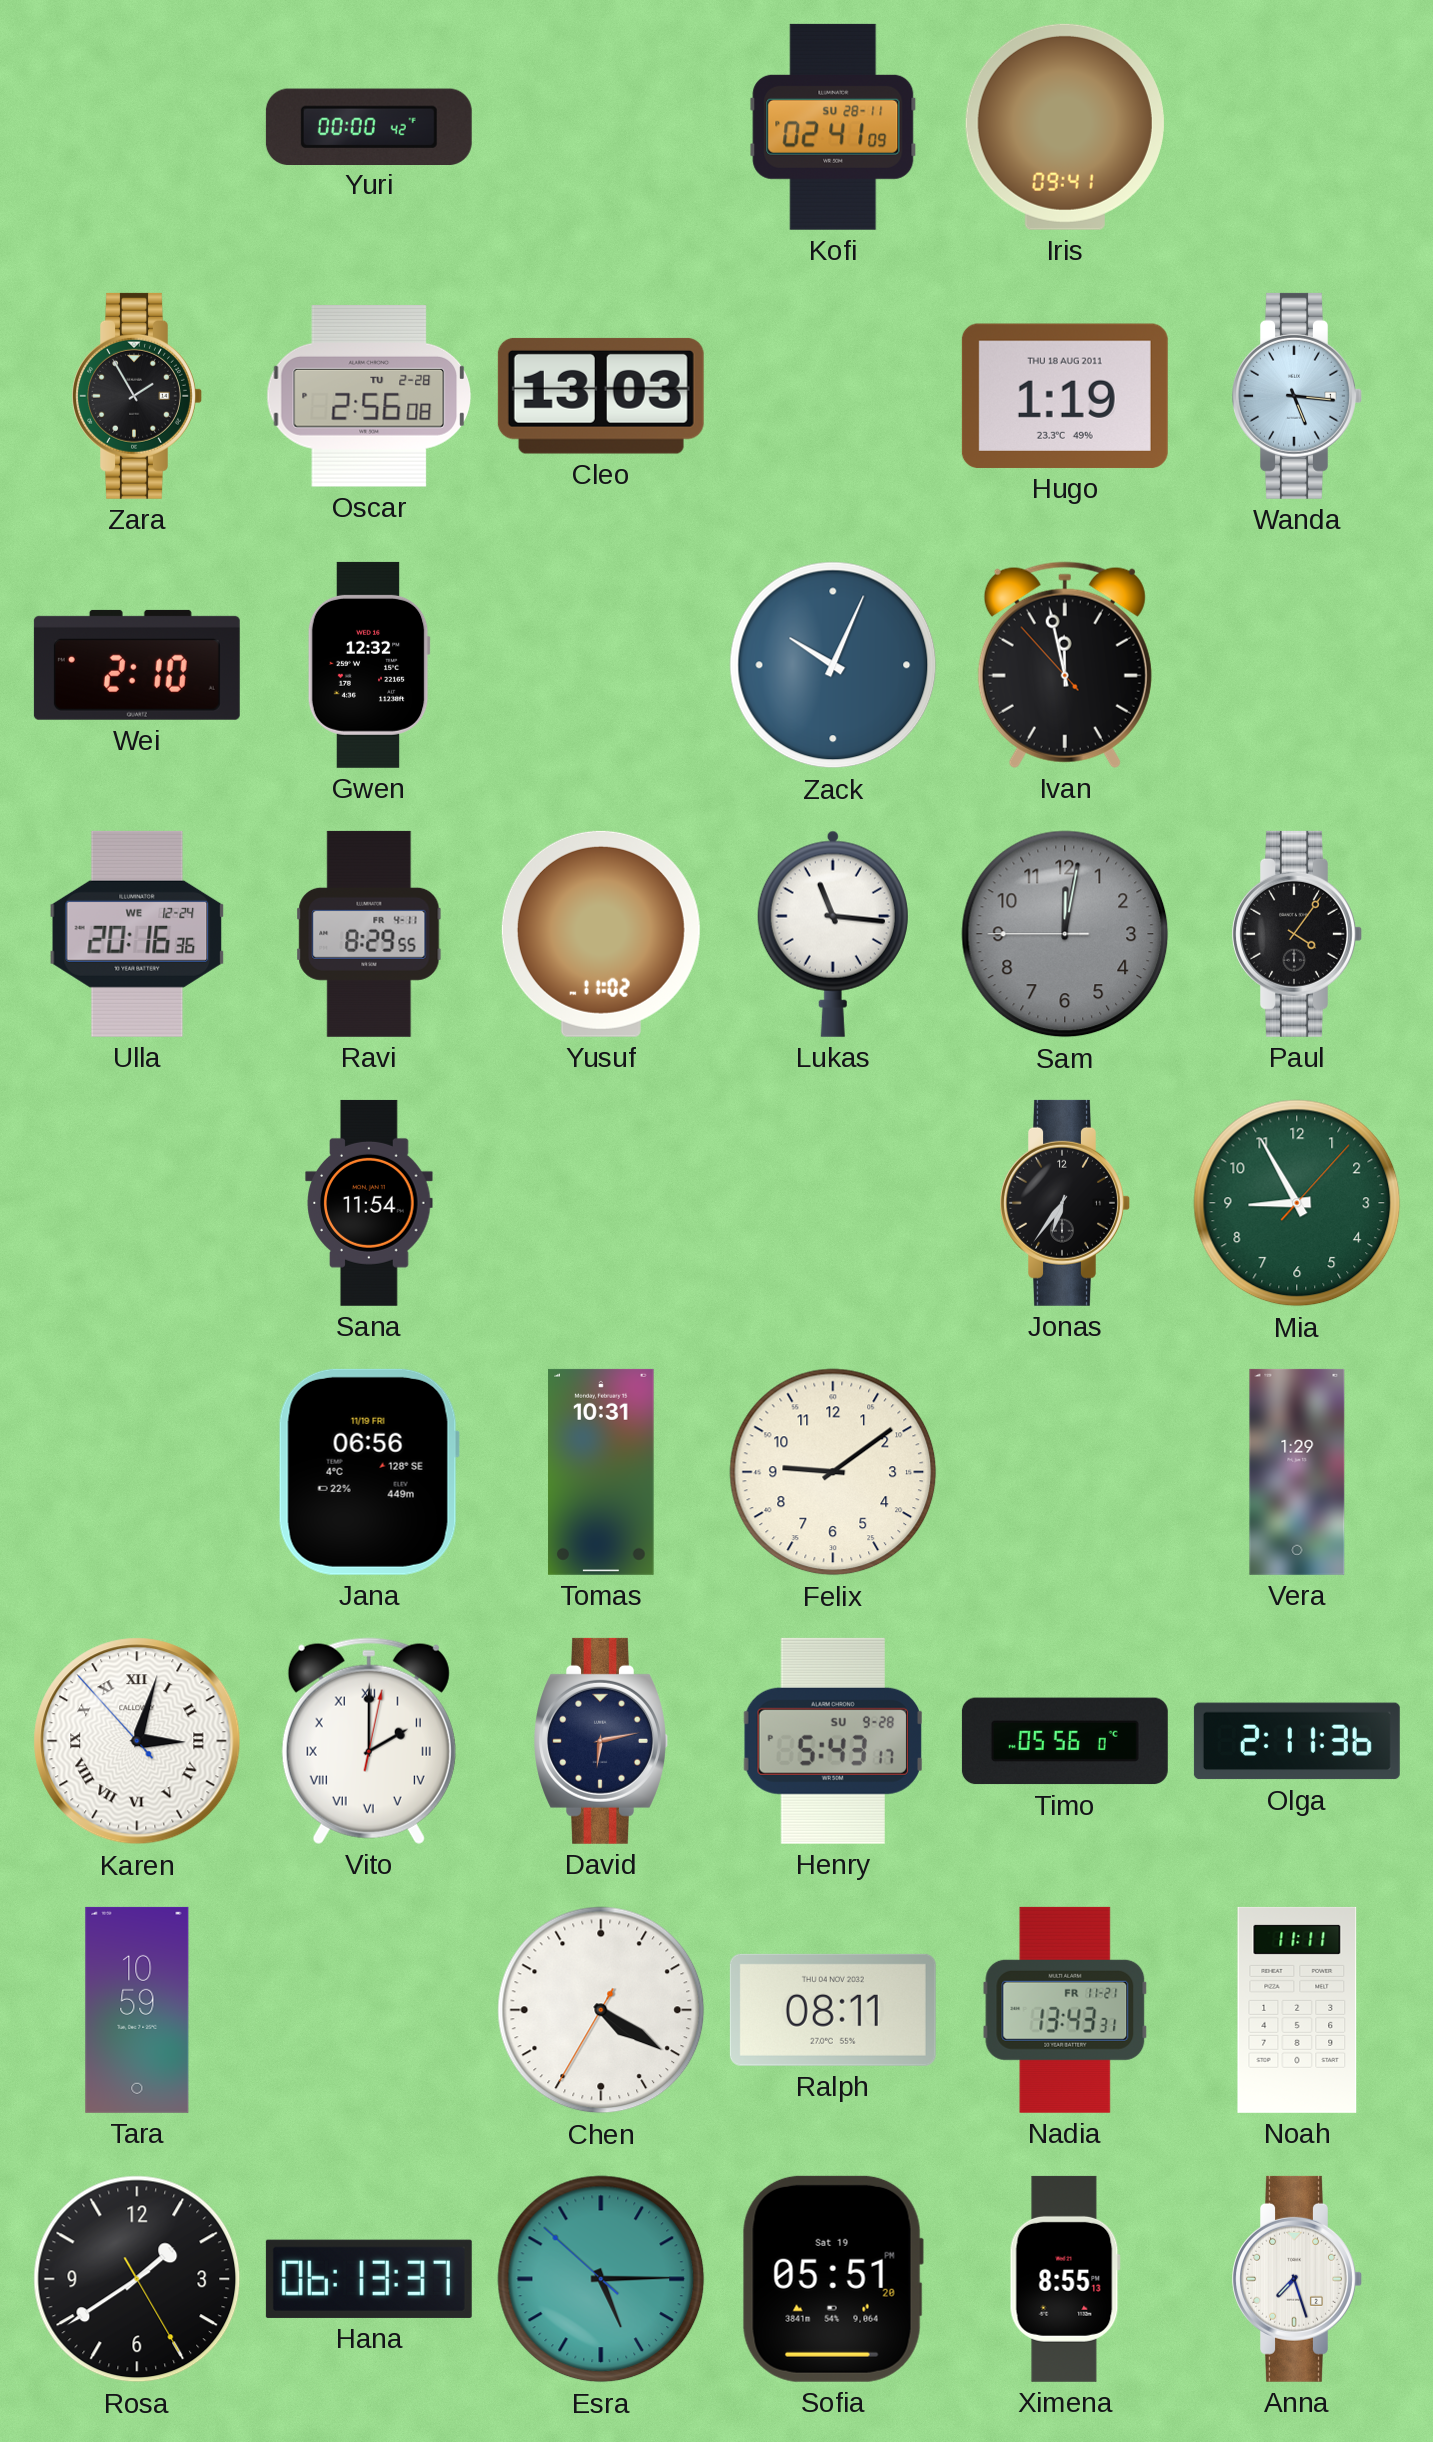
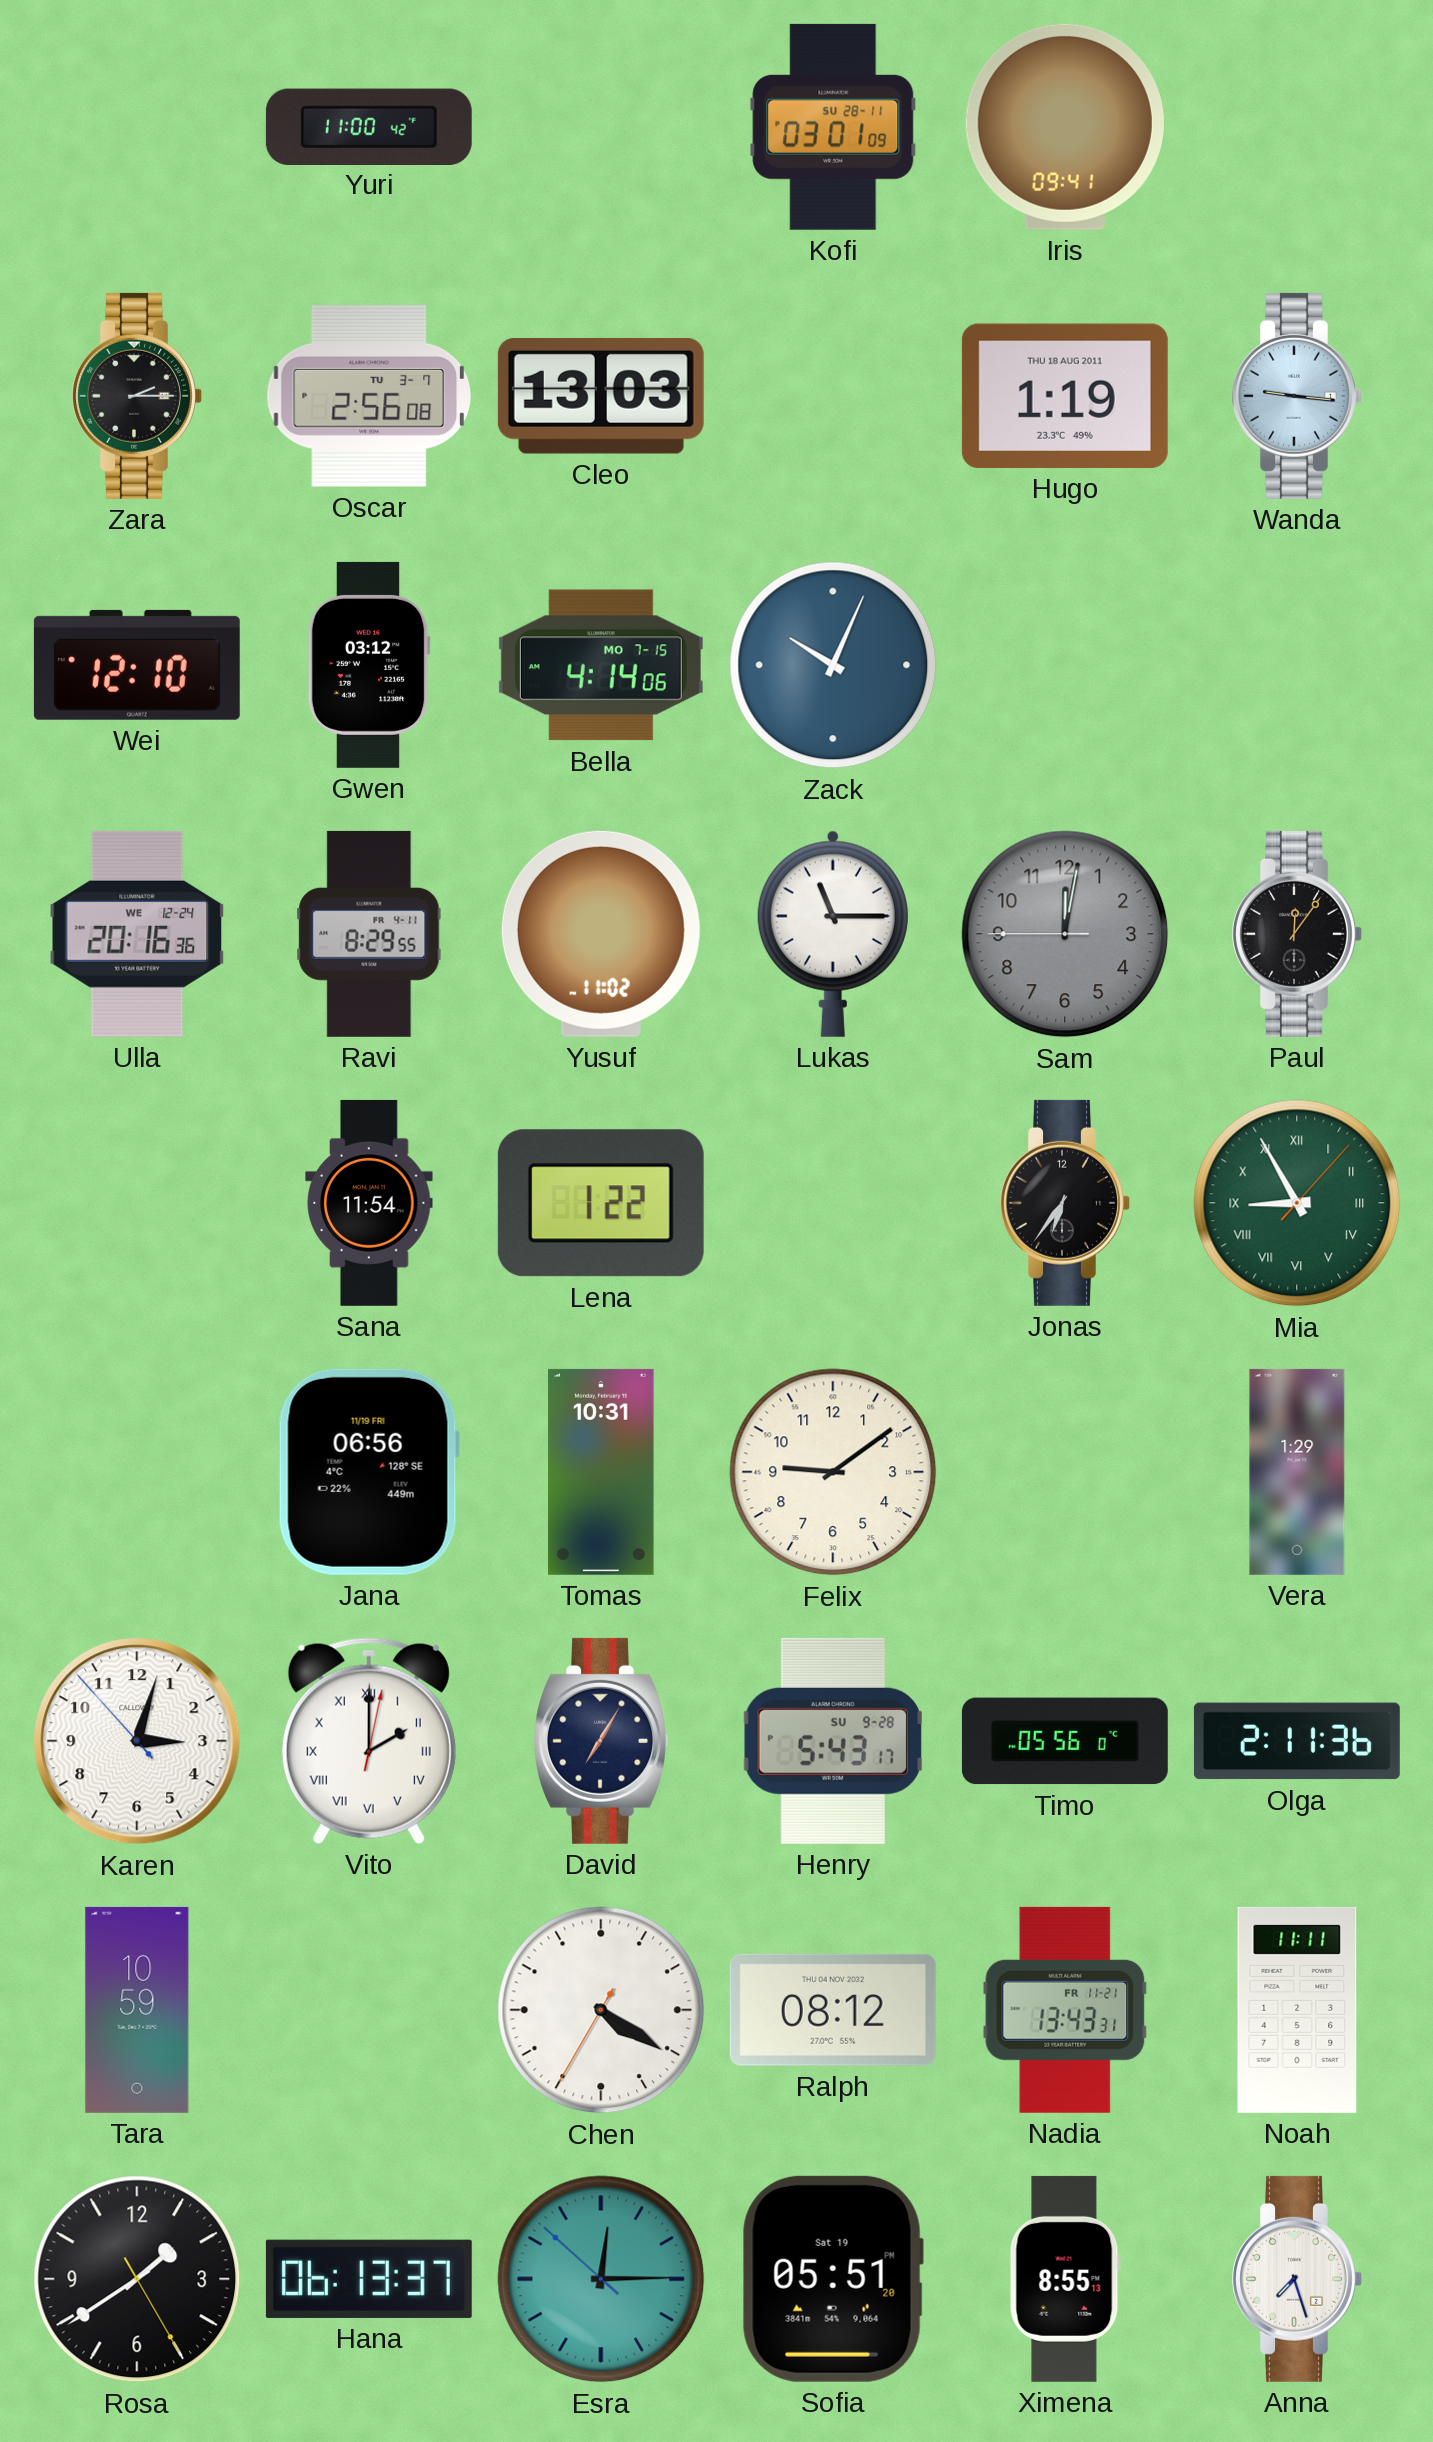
Yuri: 00:00 -> 11:00 (369, 126)
Kofi: 02:41 -> 03:01 (833, 127)
Zara: 1:55 -> 2:15 (137, 396)
Oscar date: TU 2-28 -> TU 3-7 (369, 396)
Wanda: 5:16 -> 9:16 (1297, 396)
Wei: 2:10 -> 12:10 (137, 665)
Gwen: 12:32 -> 03:12 (369, 665)
Bella: none -> 4:14 (601, 665)
Ivan: 11:57 -> none (1065, 665)
Lukas: 11:16 -> 11:15 (833, 934)
Paul: 4:06 -> 12:06 (1297, 934)
Lena: none -> 1:22 (601, 1203)
Mia numerals: Arabic -> Roman (1297, 1203)
Karen numerals: Roman -> Arabic (137, 1741)
David: 6:13 -> 7:05 (601, 1741)
Ralph: 08:11 -> 08:12 (833, 2010)
Esra: 5:14 -> 12:14 (601, 2279)
